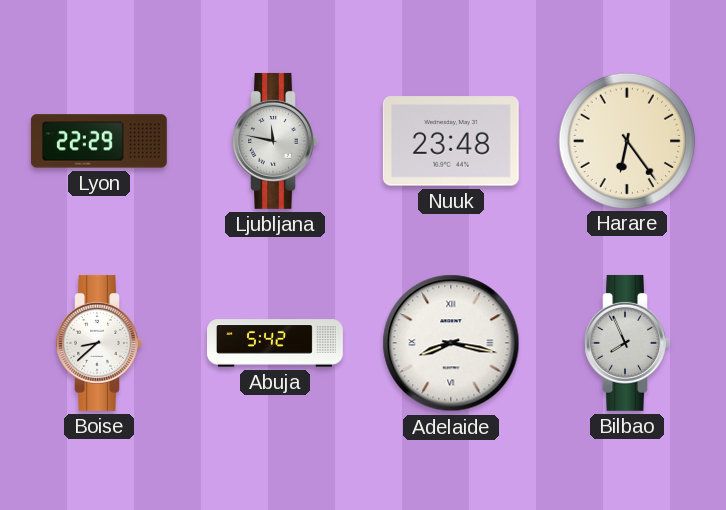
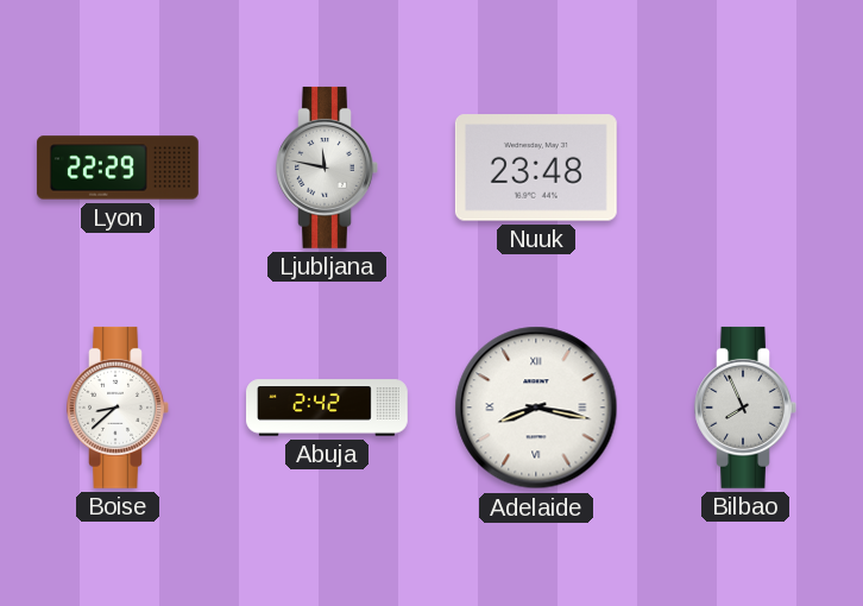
Harare: 6:24 -> none (626, 140)
Abuja: 5:42 -> 2:42 (328, 408)
